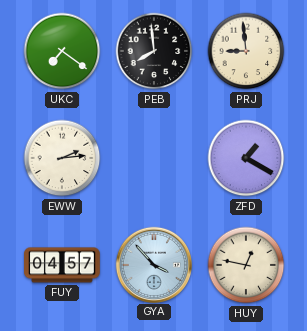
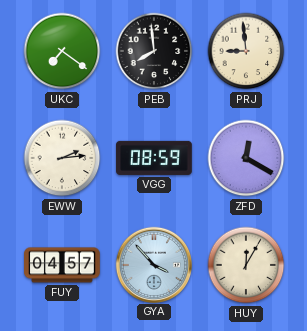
VGG: none -> 08:59 (154, 158)
ZFD: 1:20 -> 12:20 (246, 158)
HUY: 12:47 -> 12:05 (246, 265)
